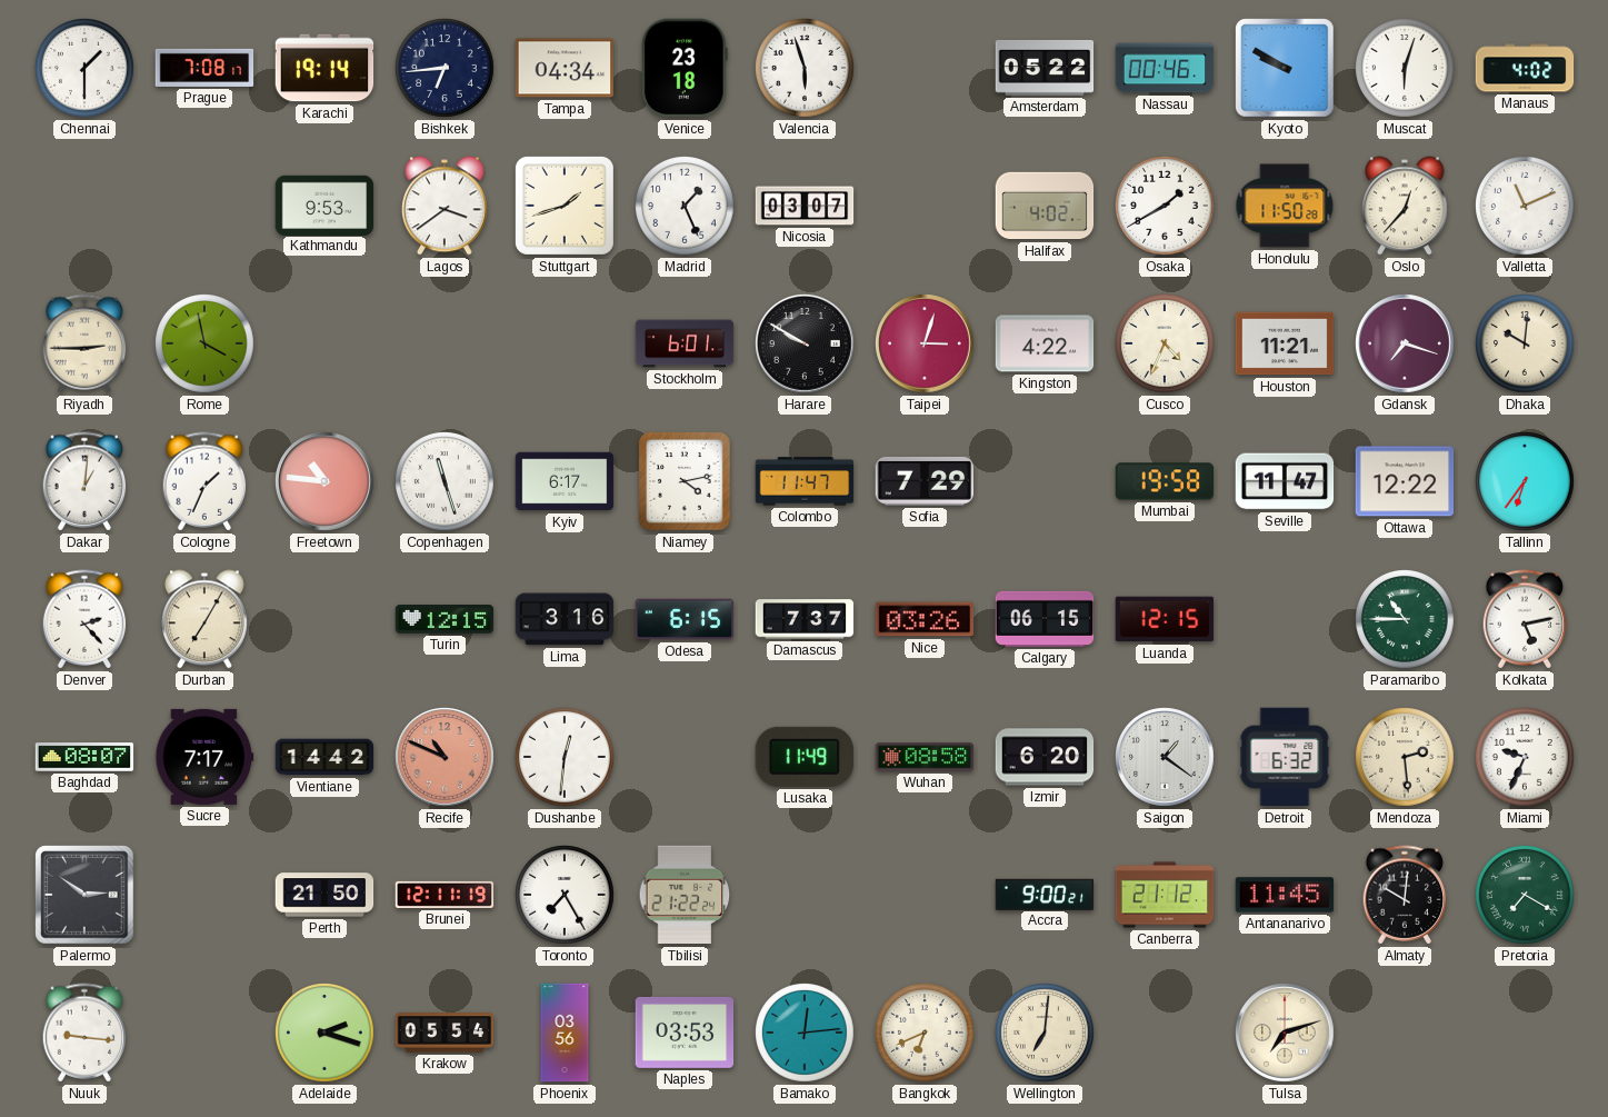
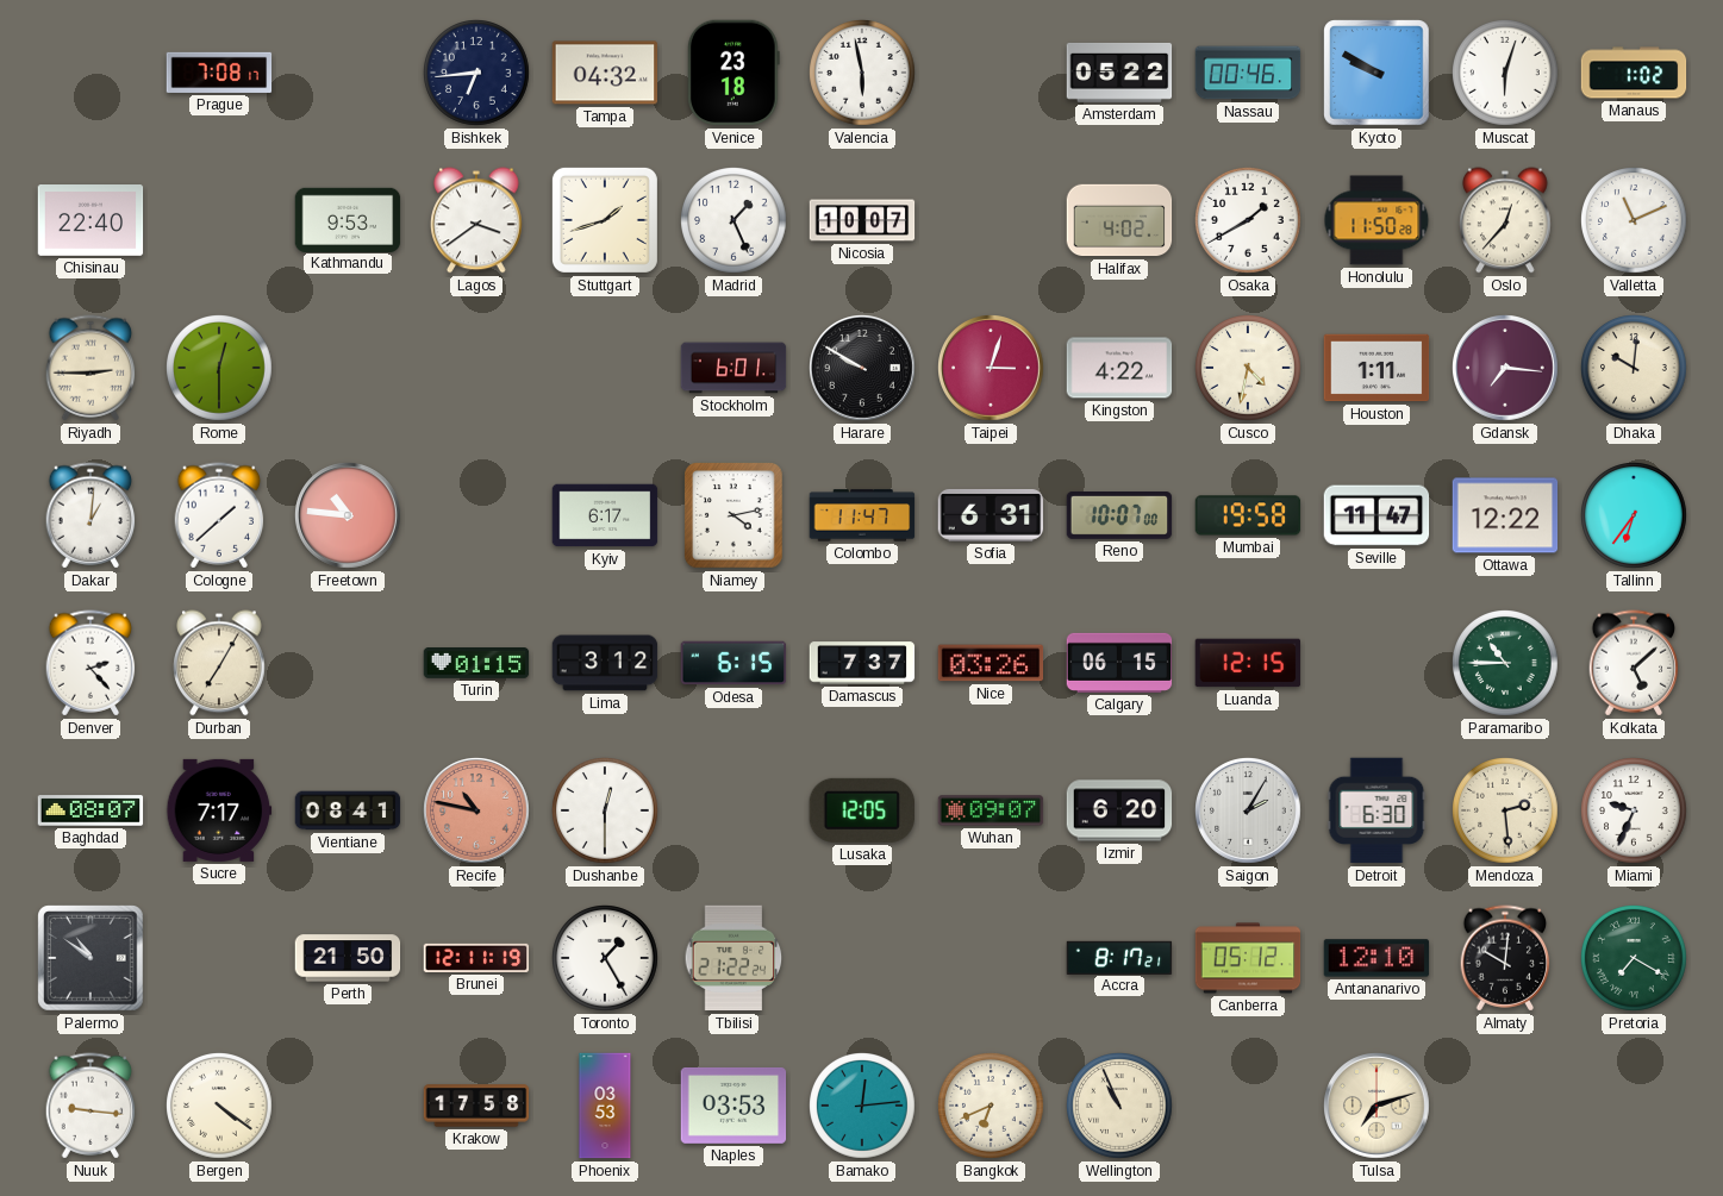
Chennai: 1:30 -> none (86, 69)
Karachi: 19:14 -> none (324, 68)
Tampa: 04:34 -> 04:32 (605, 73)
Valencia: 5:57 -> 5:58 (863, 74)
Manaus: 4:02 -> 1:02 (1634, 73)
Chisinau: none -> 22:40 (90, 221)
Nicosia: 03:07 -> 10:07 (862, 220)
Rome: 3:58 -> 12:30 (220, 369)
Cusco: 4:34 -> 4:32 (1249, 369)
Houston: 11:21 -> 1:11 (1376, 368)
Gdansk: 7:18 -> 7:16 (1506, 369)
Cologne: 1:34 -> 1:38 (219, 515)
Copenhagen: 11:27 -> none (446, 482)
Sofia: 7:29 -> 6:31 (991, 515)
Reno: none -> 10:07 (1119, 516)
Turin: 12:15 -> 01:15 (476, 664)
Lima: 3:16 -> 3:12 (605, 663)
Kolkata: 5:13 -> 5:08 (1634, 663)
Vientiane: 14:42 -> 08:41 (348, 810)
Recife: 10:49 -> 10:47 (477, 812)
Dushanbe: 12:31 -> 12:30 (606, 812)
Lusaka: 11:49 -> 12:05 (861, 810)
Wuhan: 08:58 -> 09:07 (991, 810)
Saigon: 1:21 -> 2:05 (1249, 812)
Detroit: 6:32 -> 6:30 (1376, 810)
Palermo: 2:51 -> 10:51 (90, 958)
Toronto: 7:25 -> 1:25 (606, 959)
Accra: 9:00 -> 8:17 (1119, 957)
Canberra: 21:12 -> 05:12 (1248, 958)
Antananarivo: 11:45 -> 12:10 (1376, 958)
Bergen: none -> 4:21 (220, 1107)
Adelaide: 2:18 -> none (326, 1034)
Krakow: 05:54 -> 17:58 (476, 1106)
Phoenix: 03:56 -> 03:53 (605, 1106)
Wellington: 7:01 -> 10:56 (1120, 1107)
